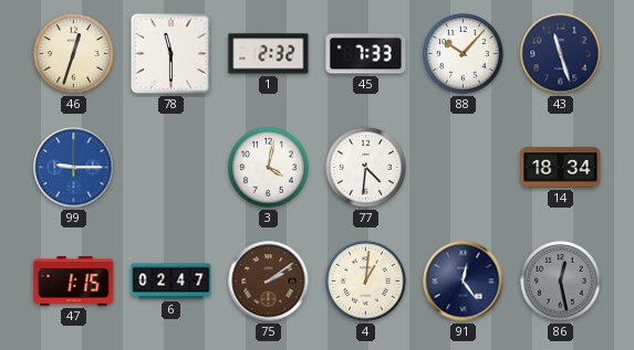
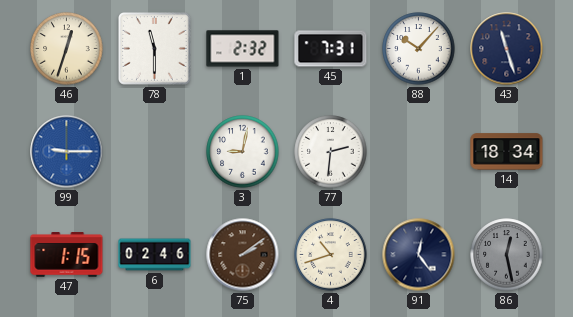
45: 7:33 -> 7:31 (331, 49)
3: 4:02 -> 9:02 (243, 152)
77: 4:31 -> 2:31 (331, 152)
6: 02:47 -> 02:46 (155, 255)
4: 1:01 -> 10:42 (331, 255)
